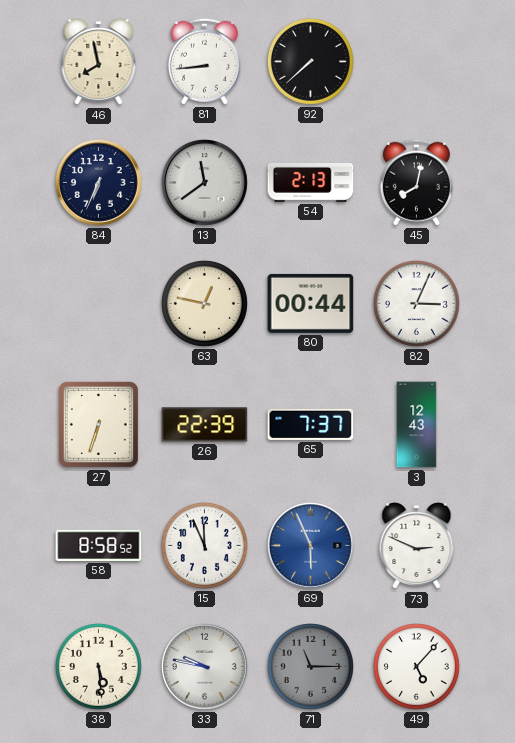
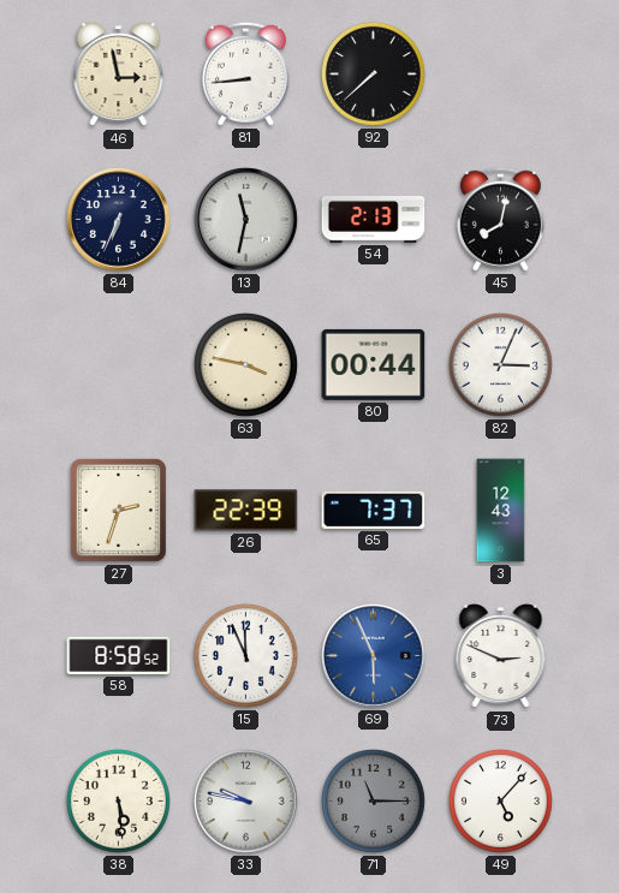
46: 7:58 -> 2:58 (119, 75)
13: 11:39 -> 11:32 (246, 220)
63: 12:47 -> 3:47 (245, 364)
27: 6:33 -> 2:33 (118, 510)
